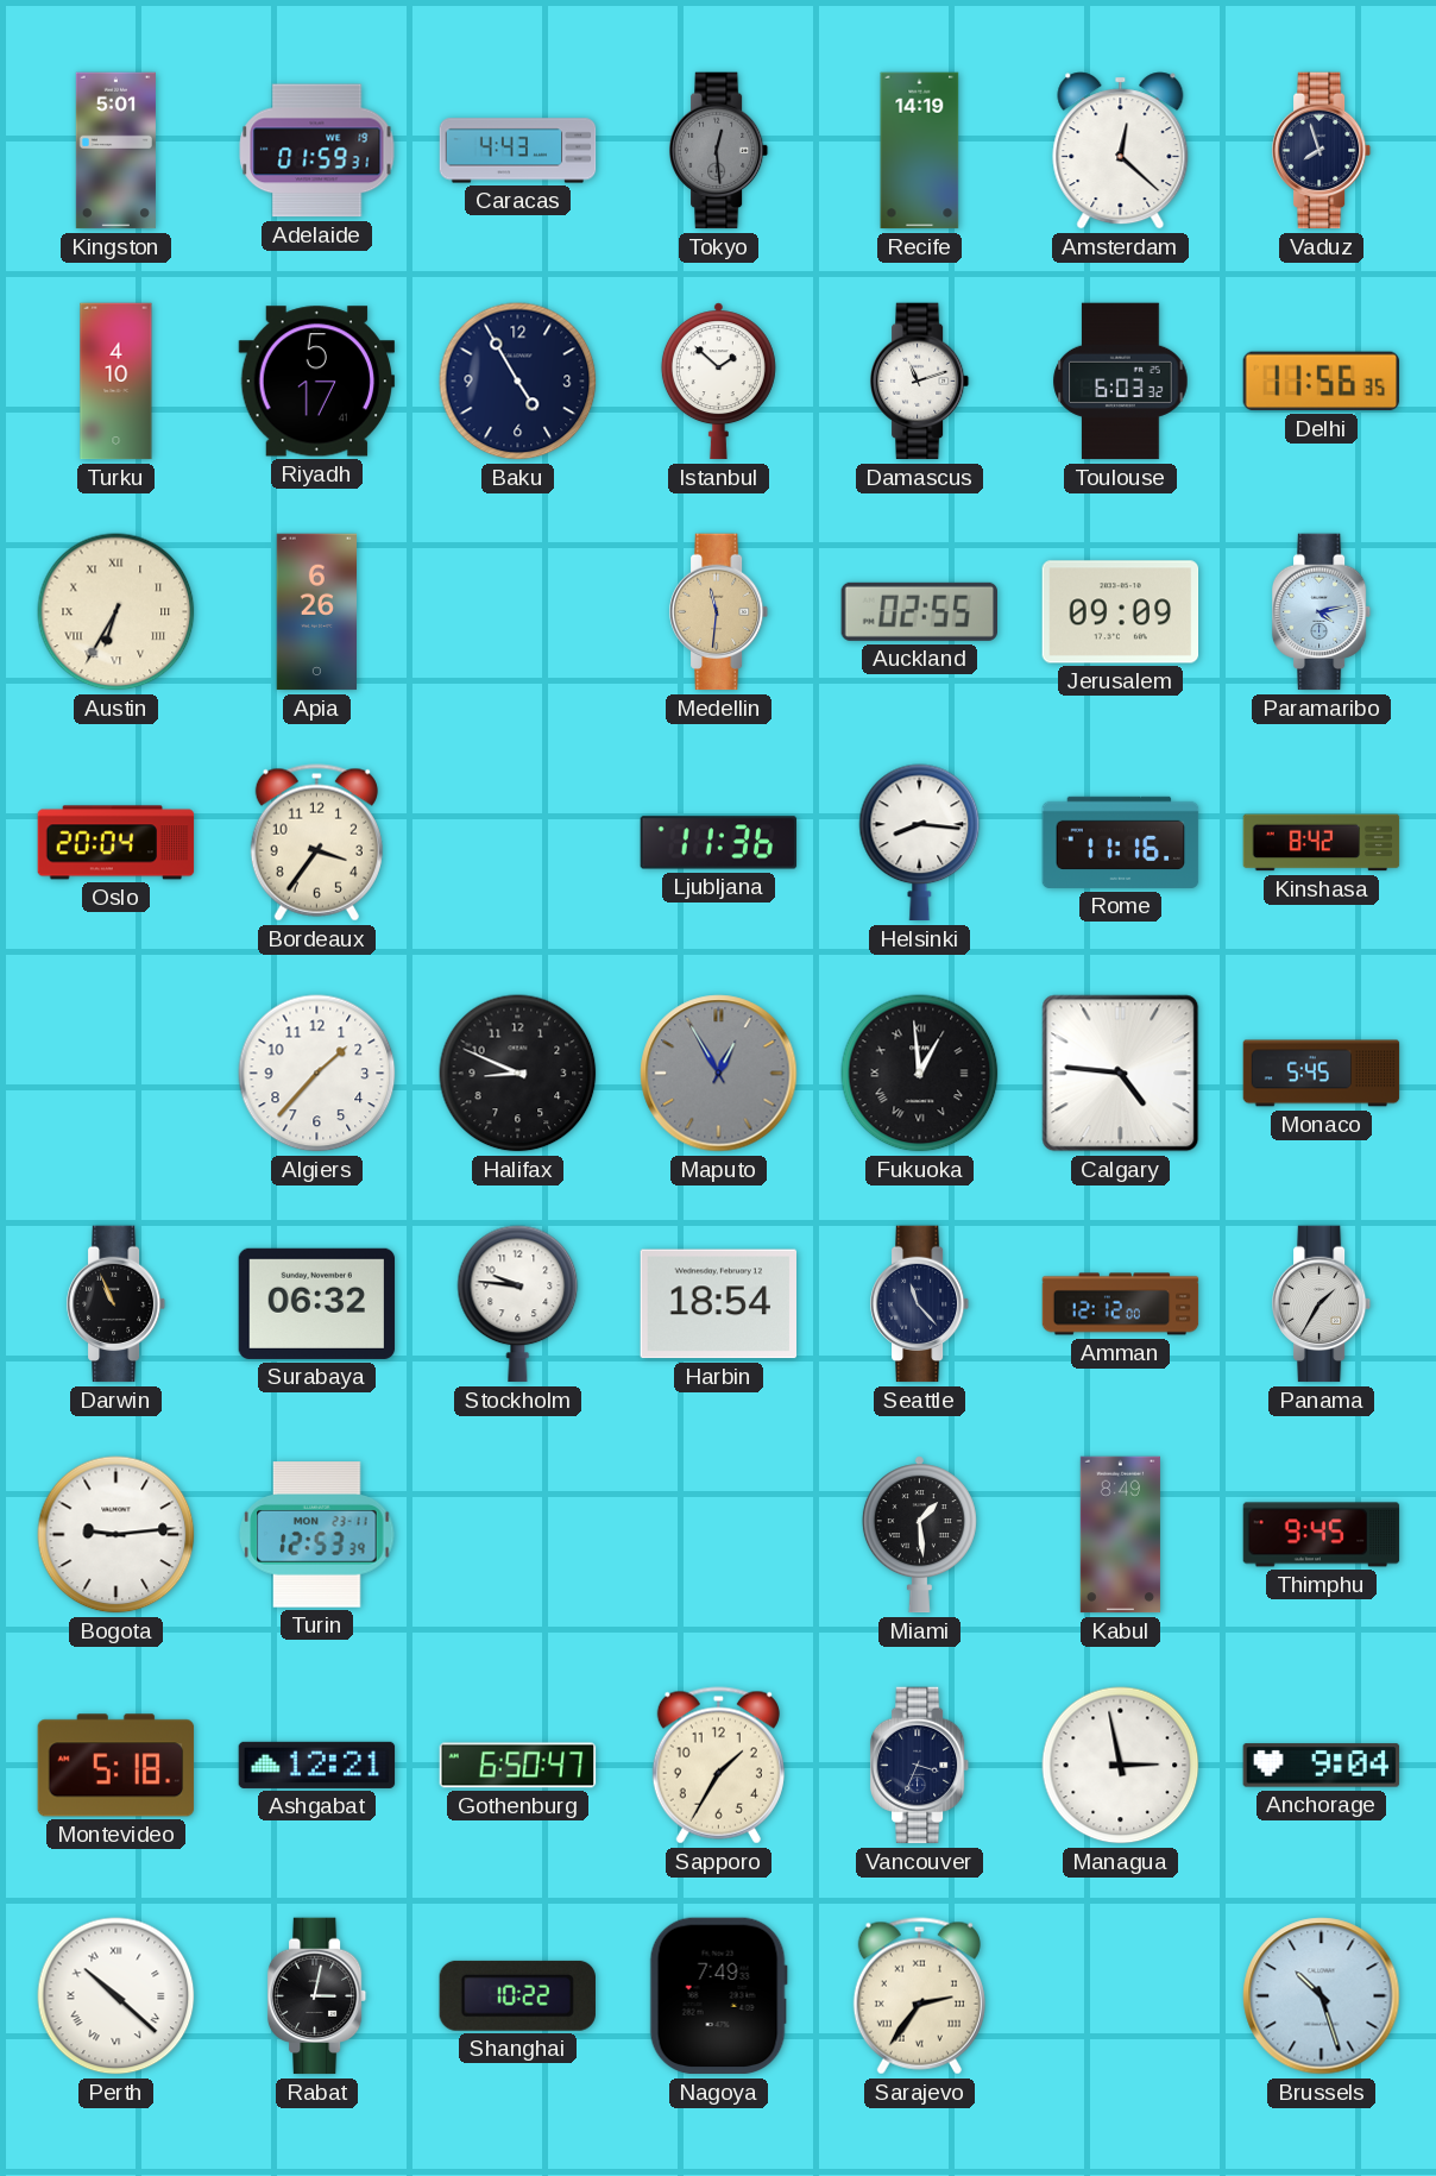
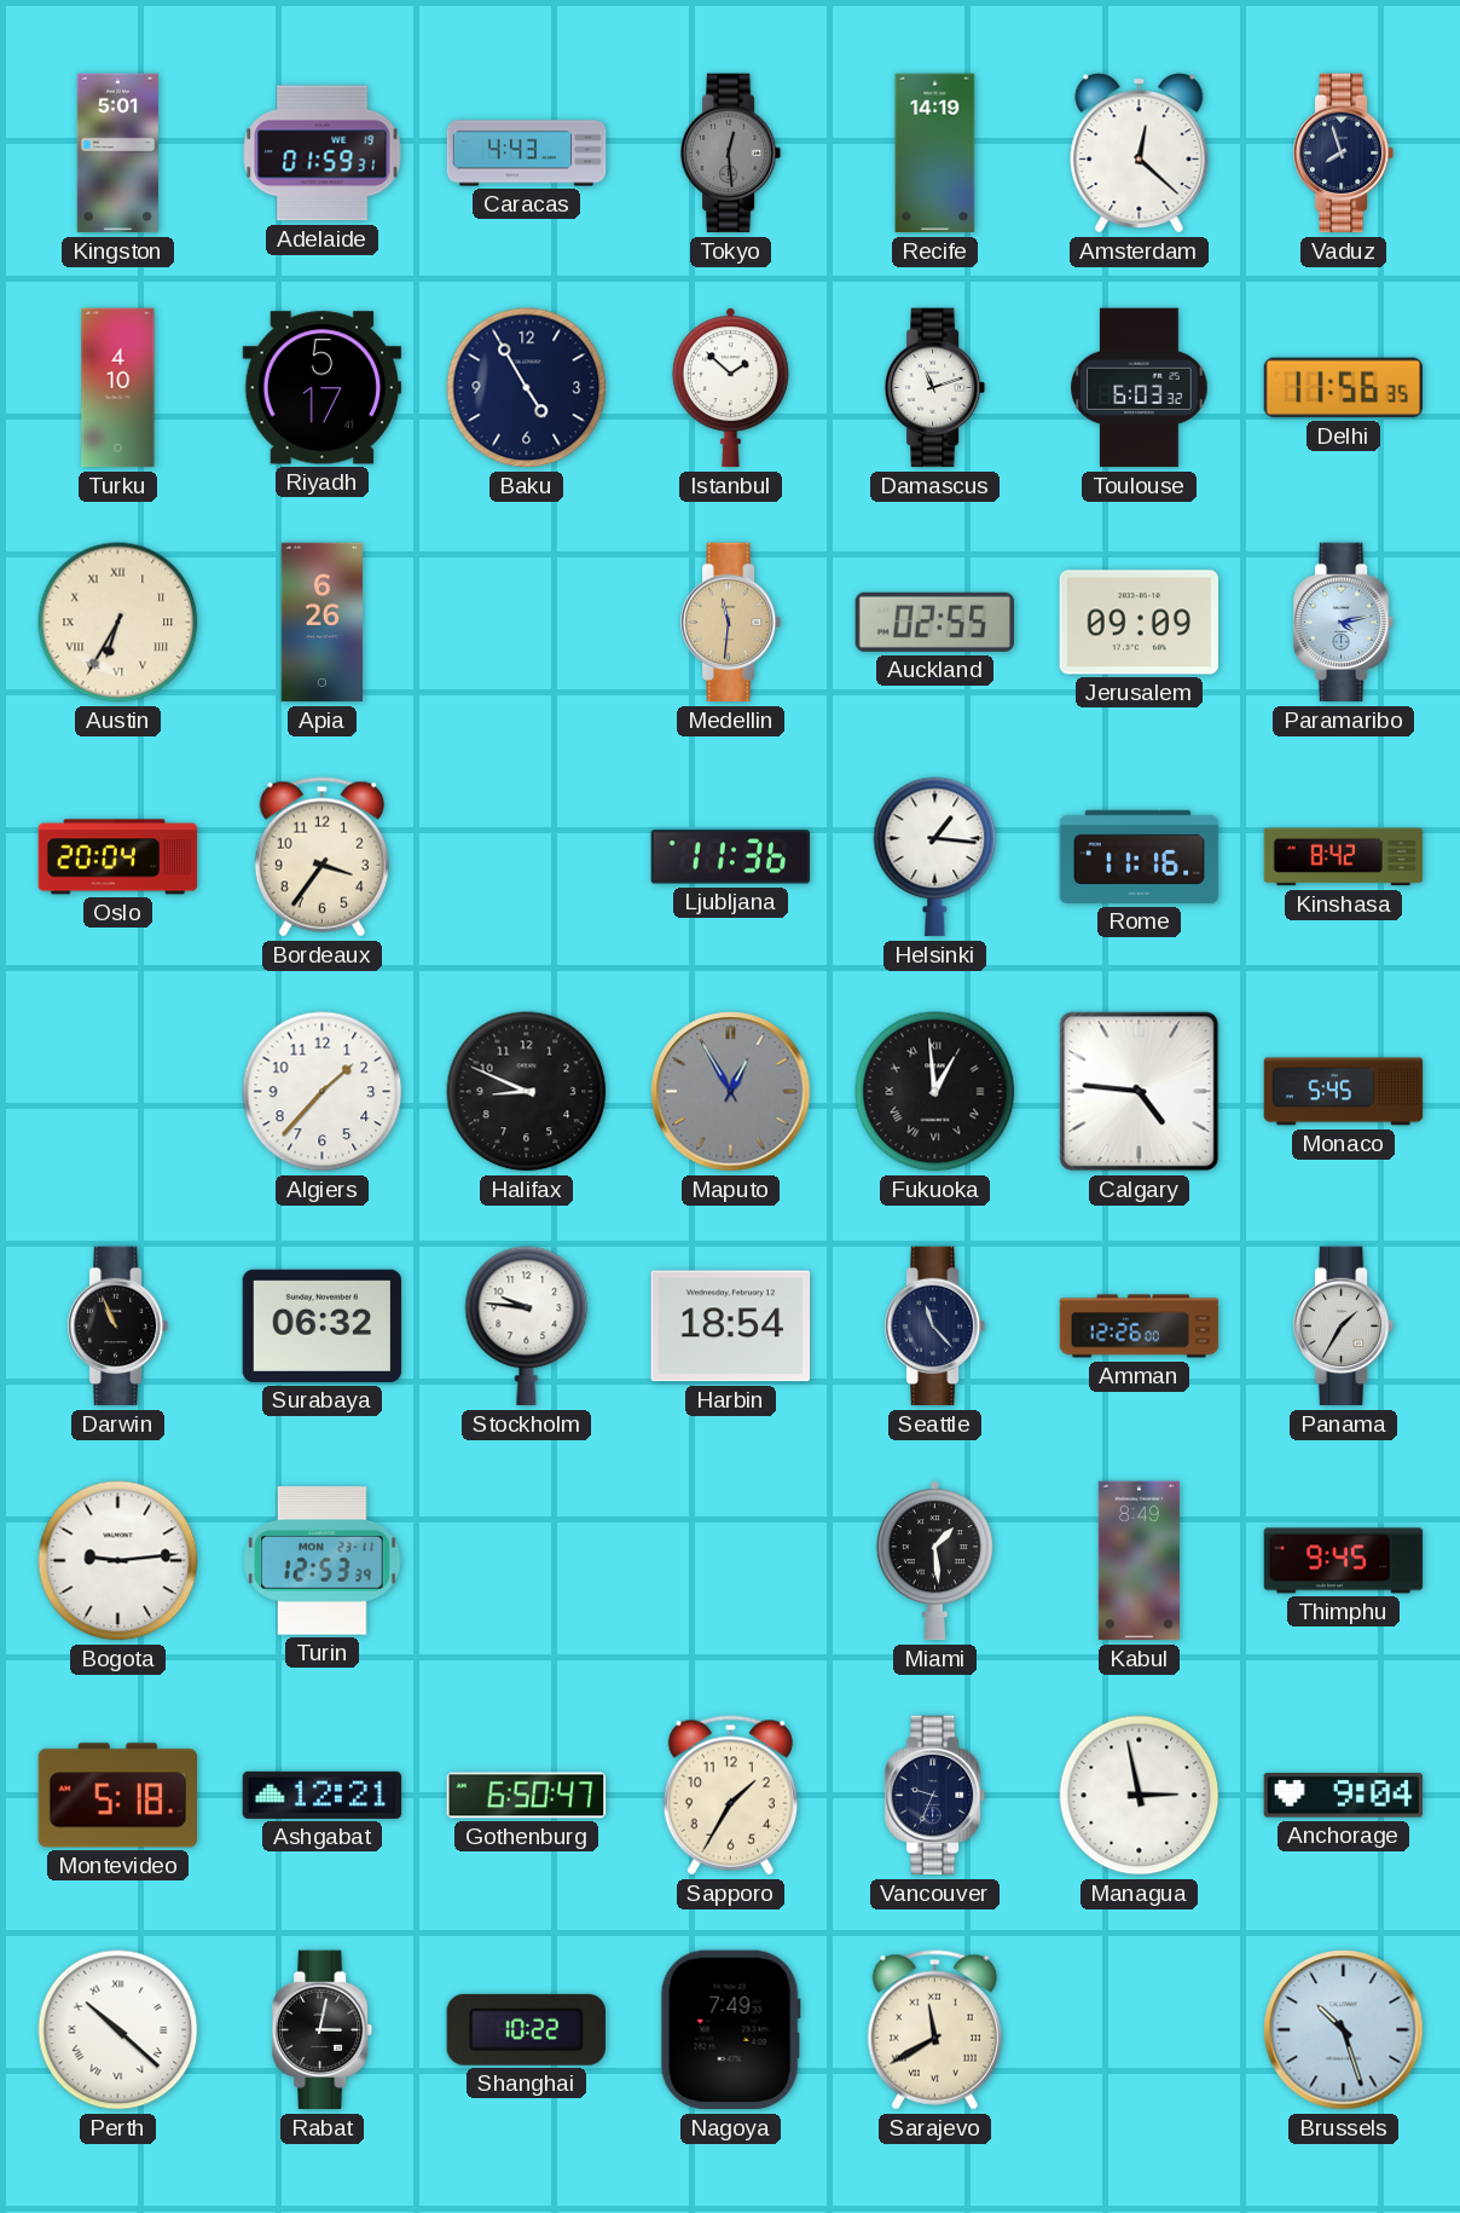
Helsinki: 8:16 -> 1:16 (935, 857)
Amman: 12:12 -> 12:26 (1140, 1327)
Vancouver: 3:34 -> 9:34 (935, 1796)
Sarajevo: 2:36 -> 11:40 (934, 2030)
